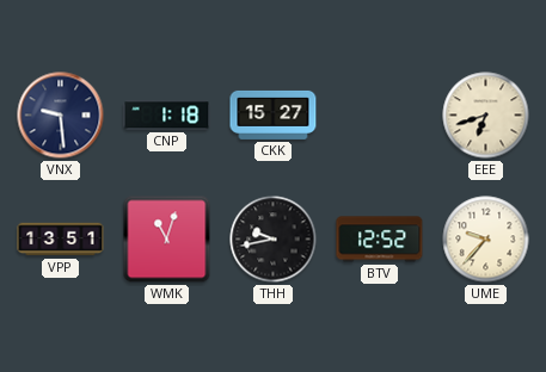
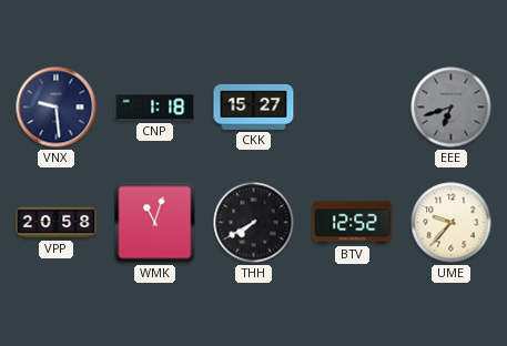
EEE dial: cream -> grey (452, 108)
VPP: 13:51 -> 20:58 (57, 223)
THH: 9:43 -> 7:40 (254, 223)
